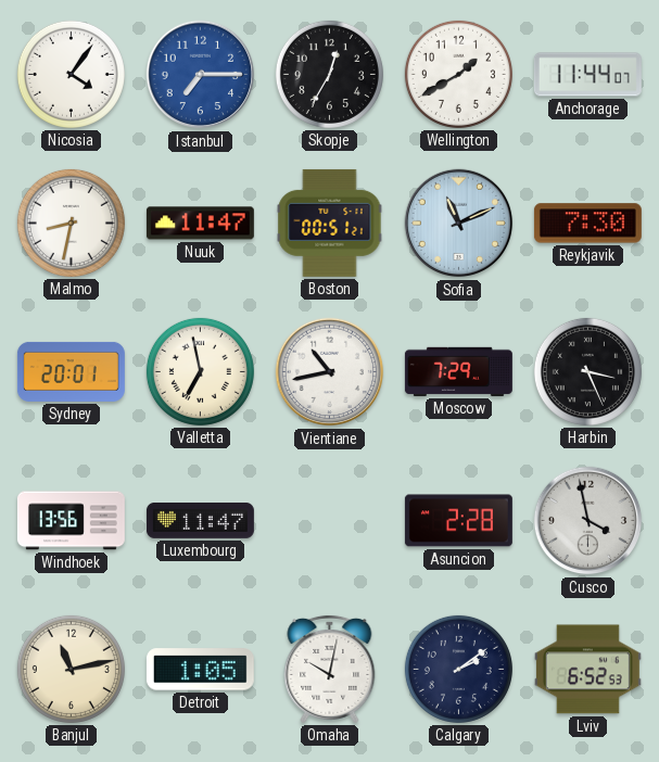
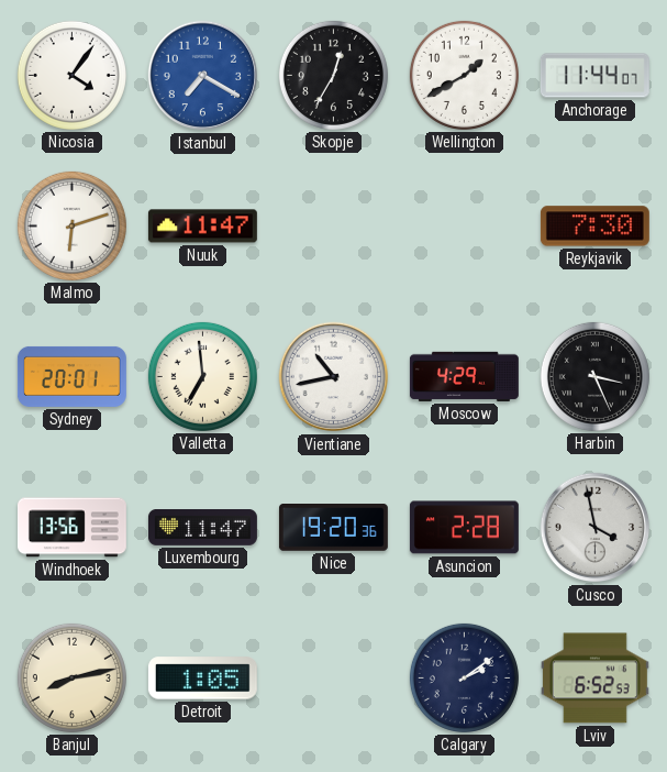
Istanbul: 7:15 -> 7:20 (203, 76)
Malmo: 8:32 -> 6:12 (71, 225)
Boston: 00:51 -> none (330, 223)
Sofia: 11:11 -> none (459, 224)
Valletta: 6:58 -> 6:59 (202, 376)
Moscow: 7:29 -> 4:29 (464, 376)
Nice: none -> 19:20 (333, 528)
Banjul: 11:13 -> 8:13 (71, 677)
Omaha: 10:02 -> none (330, 669)
